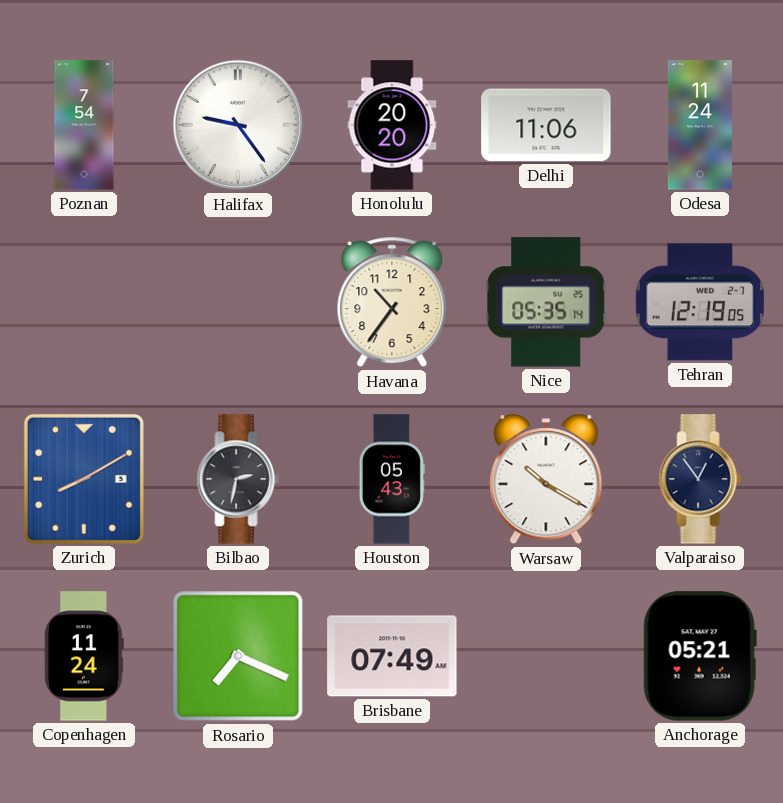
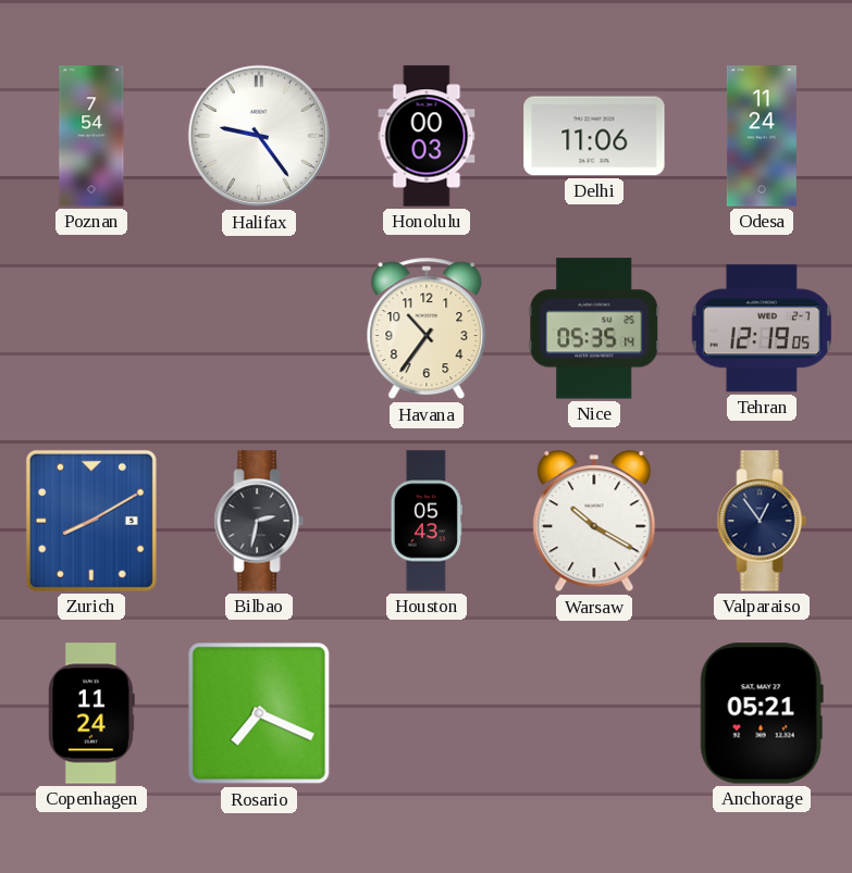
Honolulu: 20:20 -> 00:03 (427, 136)
Brisbane: 07:49 -> none (392, 656)
